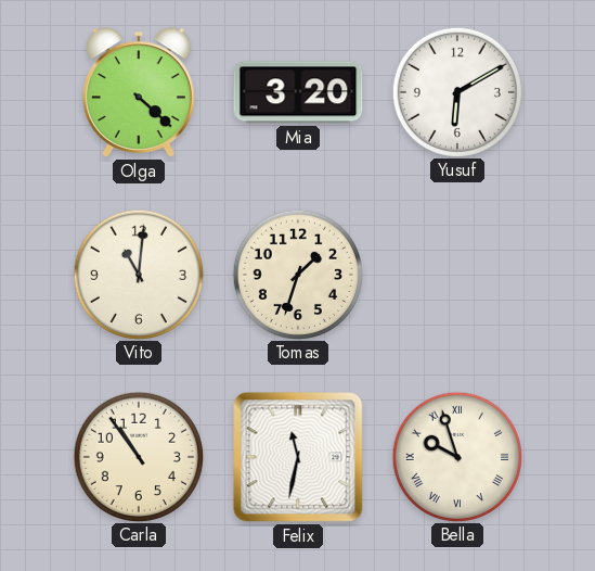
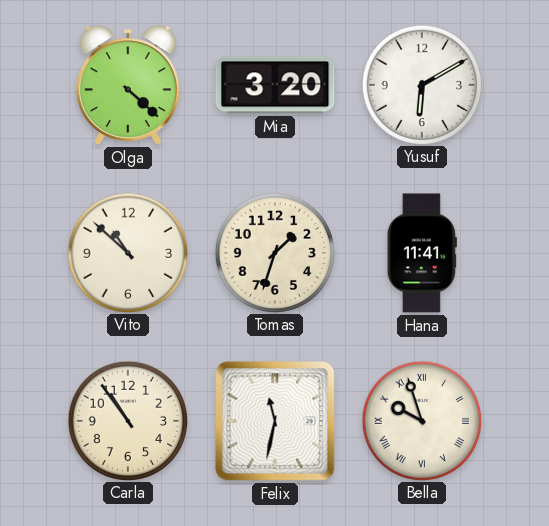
Vito: 11:01 -> 10:52 (127, 252)
Hana: none -> 11:41 (422, 253)
